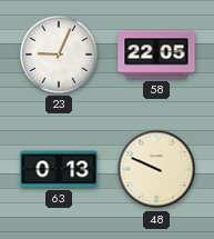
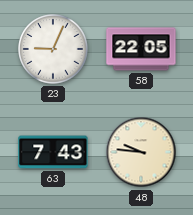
63: 0:13 -> 7:43 (53, 152)
48: 9:49 -> 9:46 (141, 152)
